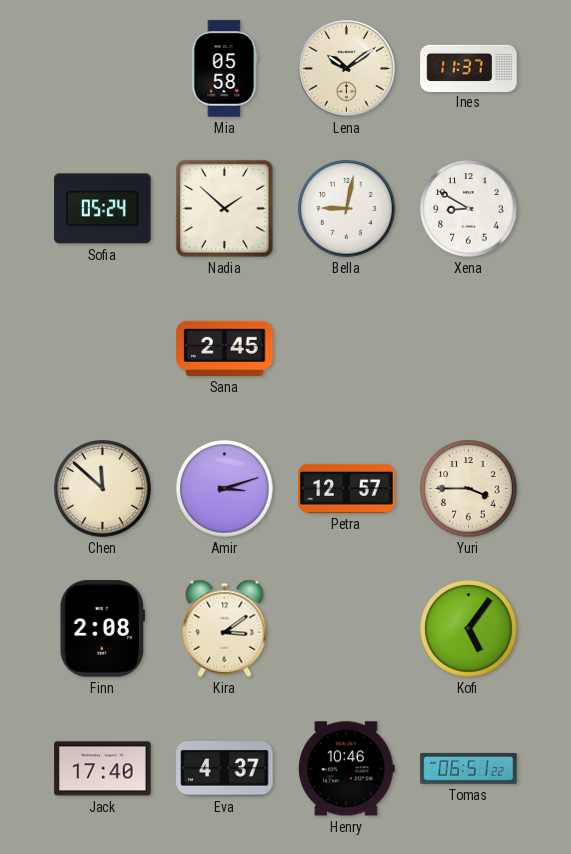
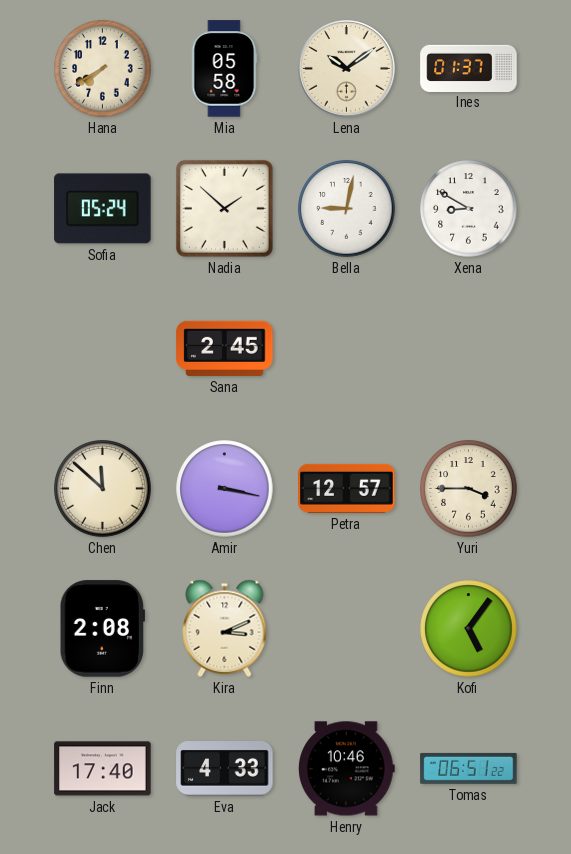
Hana: none -> 7:40 (103, 69)
Ines: 11:37 -> 01:37 (469, 68)
Amir: 3:12 -> 3:17 (225, 489)
Kira: 3:09 -> 3:11 (225, 628)
Eva: 4:37 -> 4:33 (225, 769)
